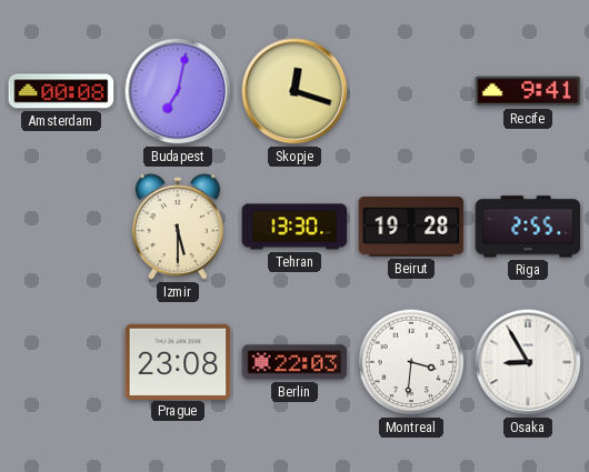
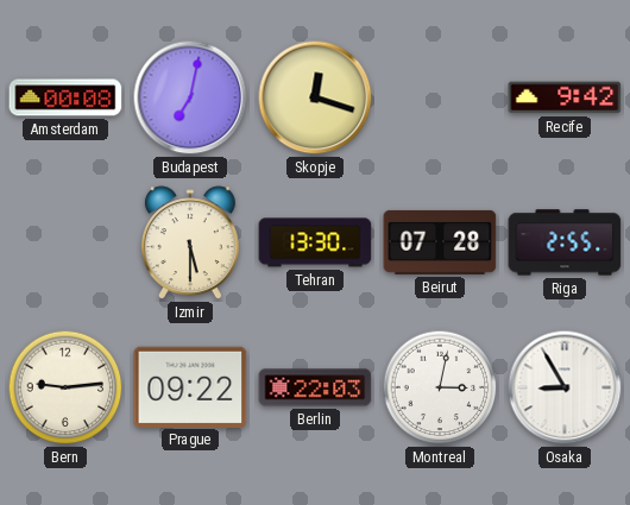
Recife: 9:41 -> 9:42 (565, 97)
Beirut: 19:28 -> 07:28 (440, 242)
Bern: none -> 9:14 (65, 387)
Prague: 23:08 -> 09:22 (190, 386)
Montreal: 3:31 -> 3:02 (440, 387)
